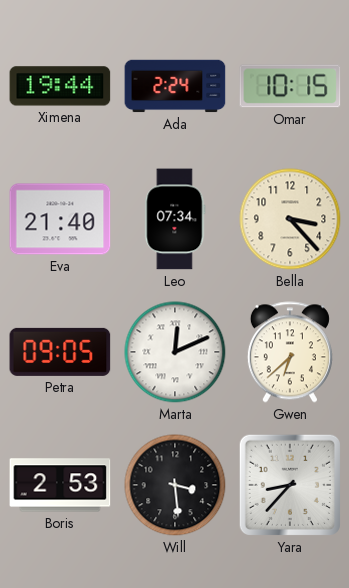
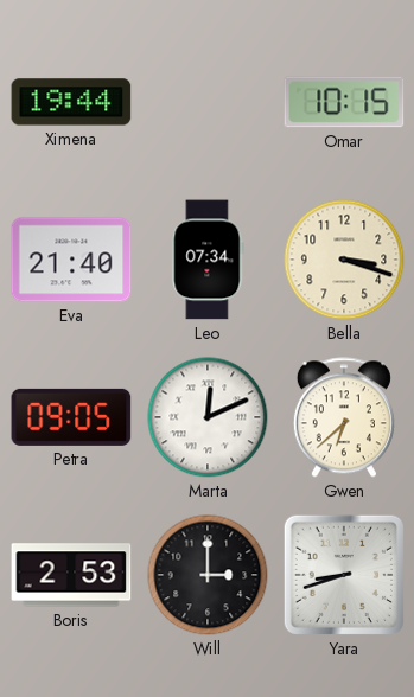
Ada: 2:24 -> none (175, 86)
Bella: 3:23 -> 3:18 (344, 260)
Will: 3:29 -> 3:00 (208, 575)
Yara: 8:37 -> 8:42 (344, 575)
